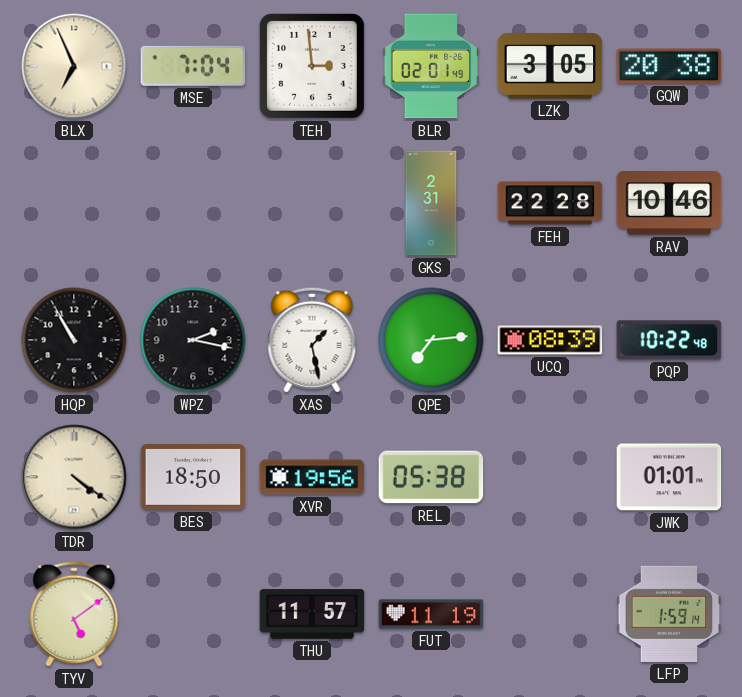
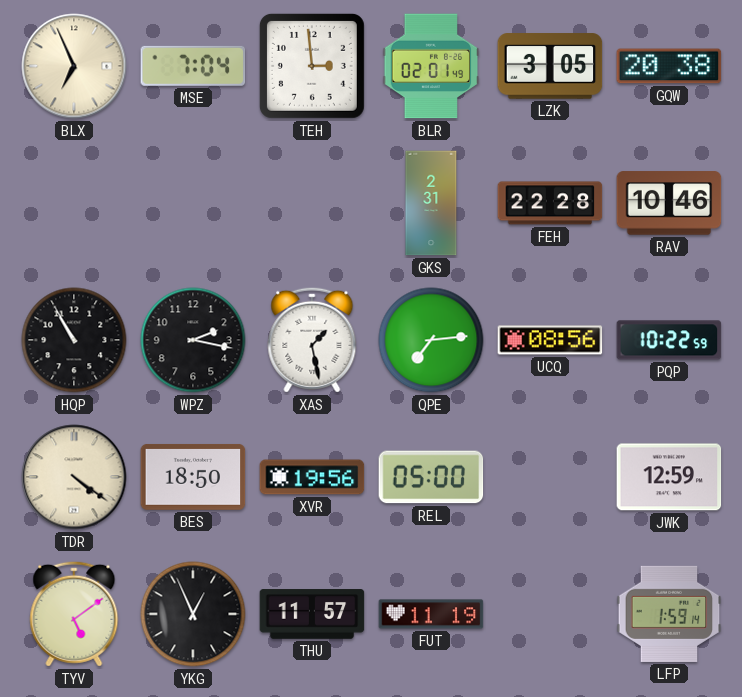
UCQ: 08:39 -> 08:56 (550, 340)
PQP: 10:22:48 -> 10:22:59 (669, 340)
REL: 05:38 -> 05:00 (431, 477)
JWK: 01:01 -> 12:59 (669, 477)
YKG: none -> 12:56 (193, 614)
